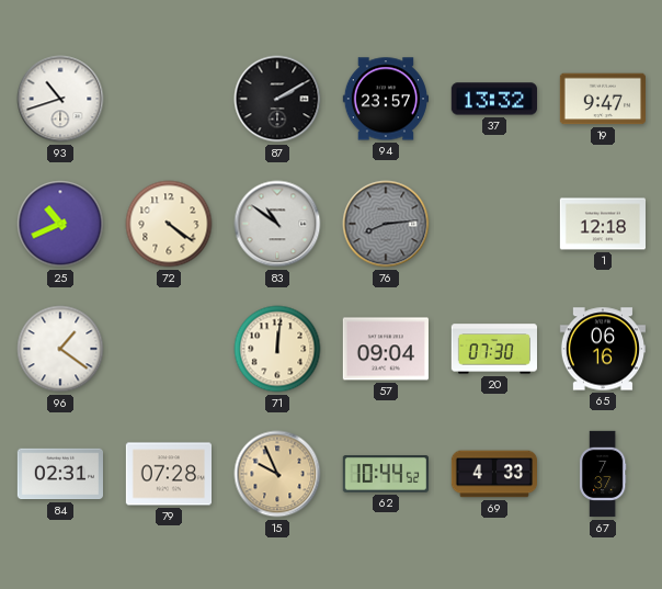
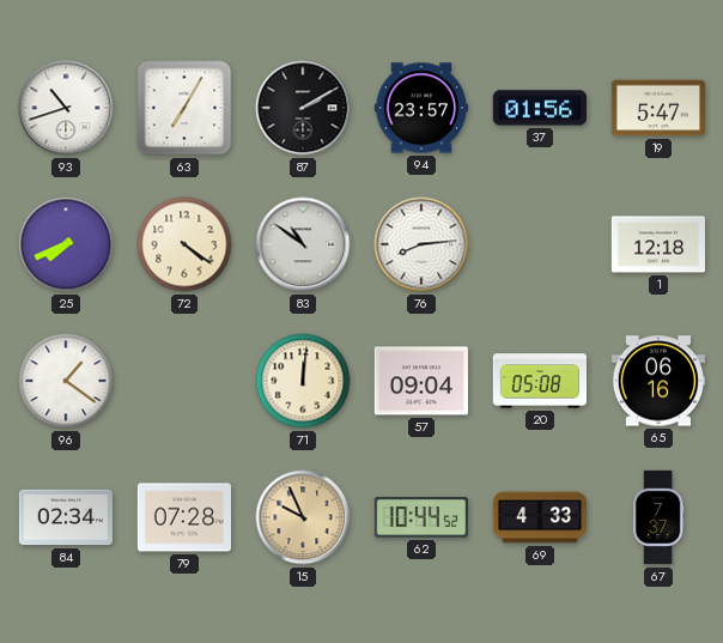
63: none -> 7:05 (184, 108)
37: 13:32 -> 01:56 (539, 108)
19: 9:47 -> 5:47 (657, 108)
25: 10:41 -> 7:41 (66, 244)
76 dial: grey -> white (421, 244)
20: 07:30 -> 05:08 (539, 381)
84: 02:31 -> 02:34 (65, 517)
